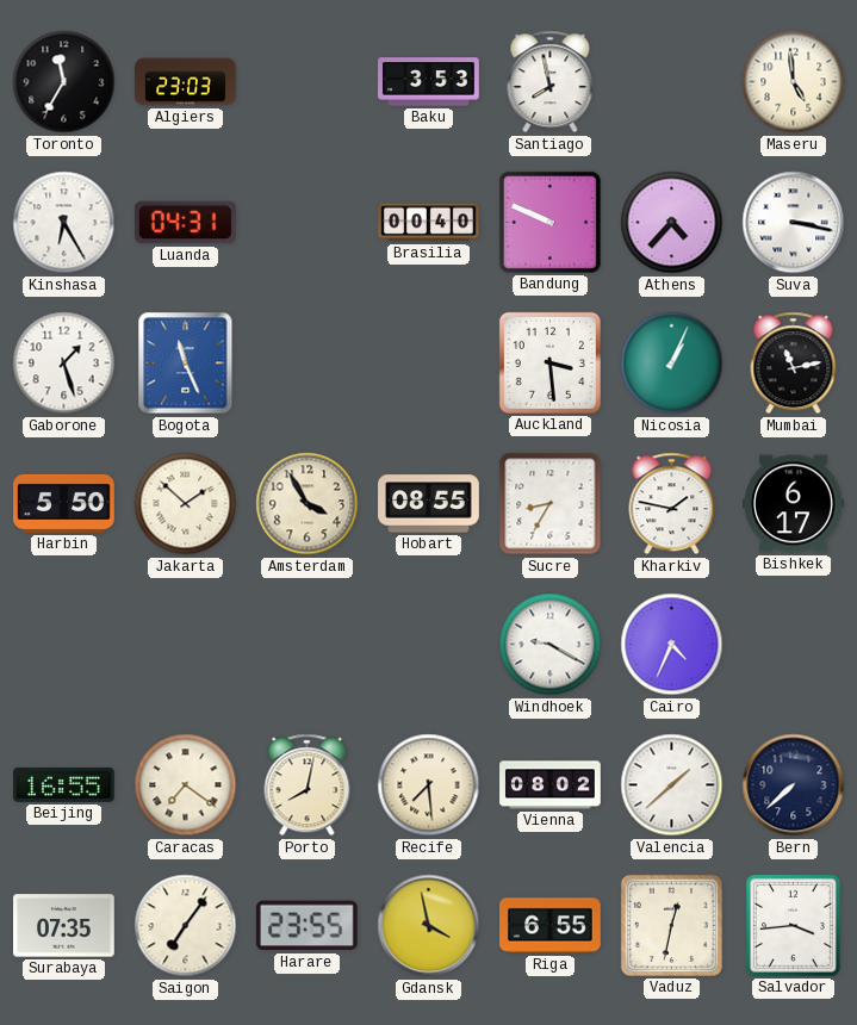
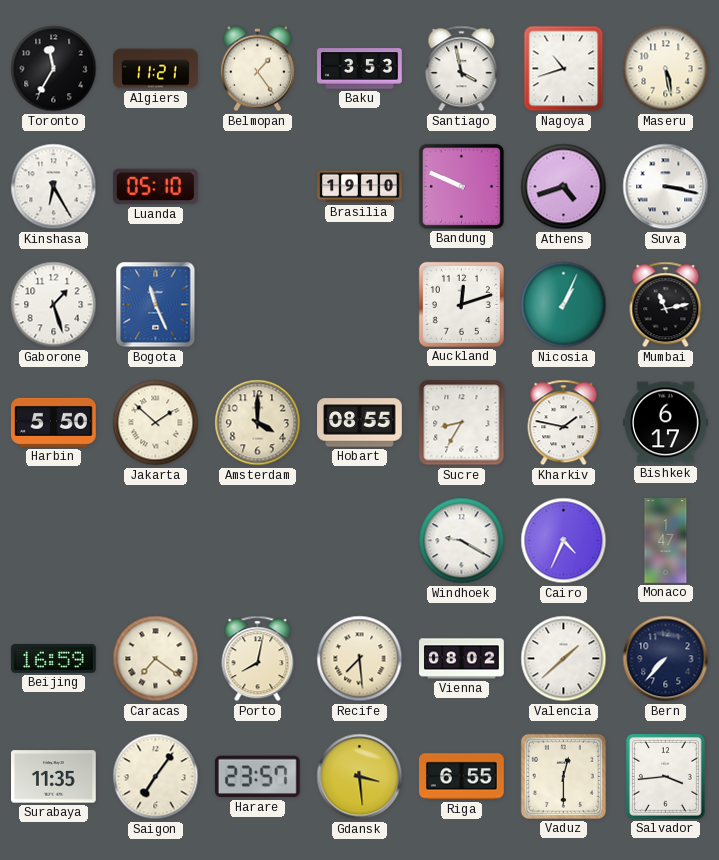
Algiers: 23:03 -> 11:21 (156, 69)
Belmopan: none -> 1:24 (257, 69)
Santiago: 7:58 -> 3:58 (462, 69)
Nagoya: none -> 10:42 (564, 69)
Maseru: 4:59 -> 5:28 (666, 69)
Luanda: 04:31 -> 05:10 (155, 187)
Brasilia: 00:40 -> 19:10 (360, 187)
Athens: 4:37 -> 4:42 (564, 187)
Auckland: 3:29 -> 12:12 (461, 304)
Amsterdam: 3:55 -> 4:00 (258, 423)
Monaco: none -> 1:47 (666, 541)
Beijing: 16:55 -> 16:59 (54, 658)
Bern: 7:38 -> 7:37 (666, 659)
Surabaya: 07:35 -> 11:35 (54, 777)
Harare: 23:55 -> 23:57 (257, 777)
Gdansk: 3:58 -> 3:29 (360, 777)
Vaduz: 12:32 -> 12:30 (563, 776)
